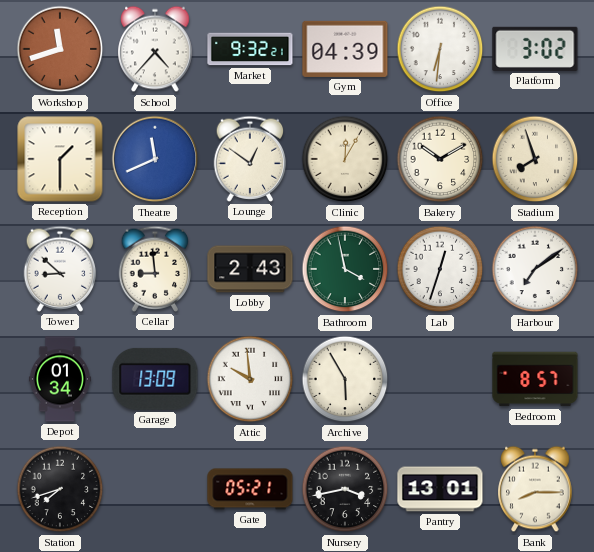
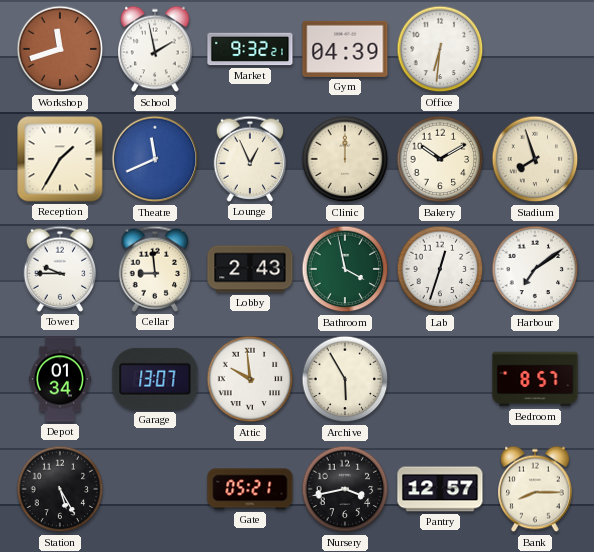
School: 4:37 -> 1:58 (155, 49)
Platform: 3:02 -> none (535, 49)
Reception: 1:30 -> 1:35 (60, 159)
Lounge: 12:51 -> 12:56 (250, 159)
Clinic: 12:05 -> 12:00 (345, 159)
Tower: 8:52 -> 9:45 (60, 269)
Garage: 13:09 -> 13:07 (155, 379)
Station: 7:42 -> 5:25 (60, 489)
Pantry: 13:01 -> 12:57 (440, 489)
